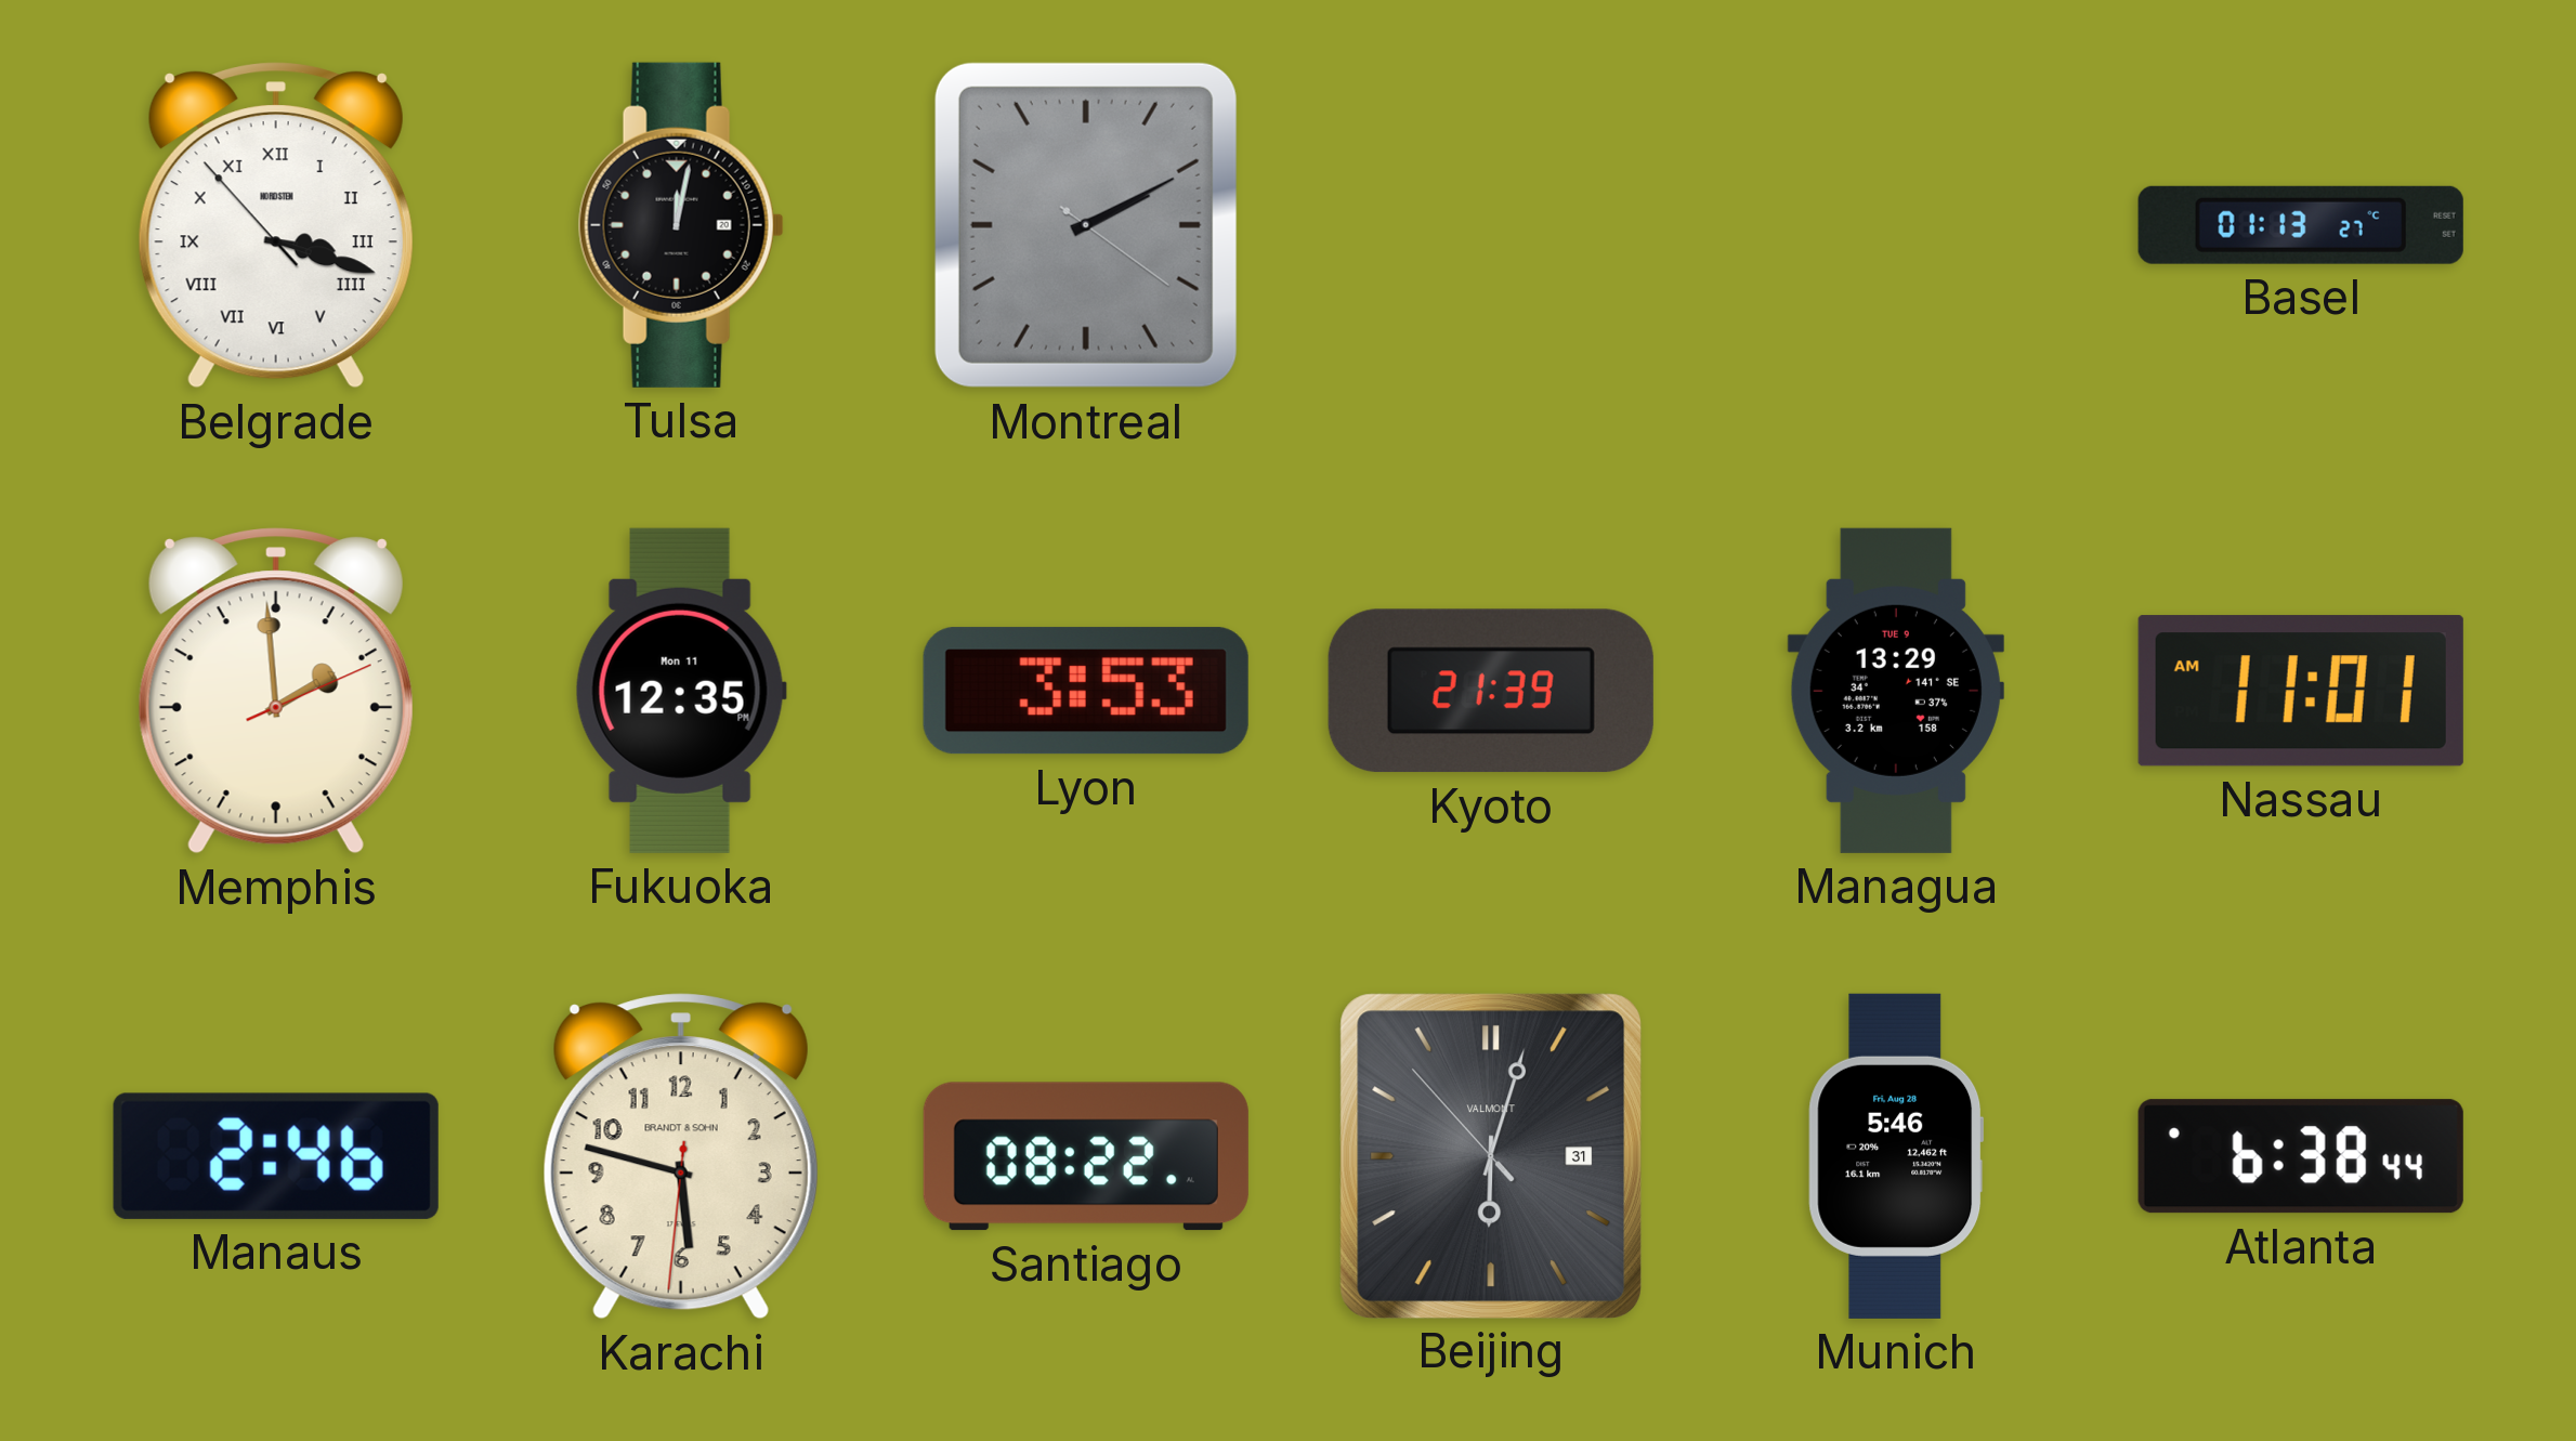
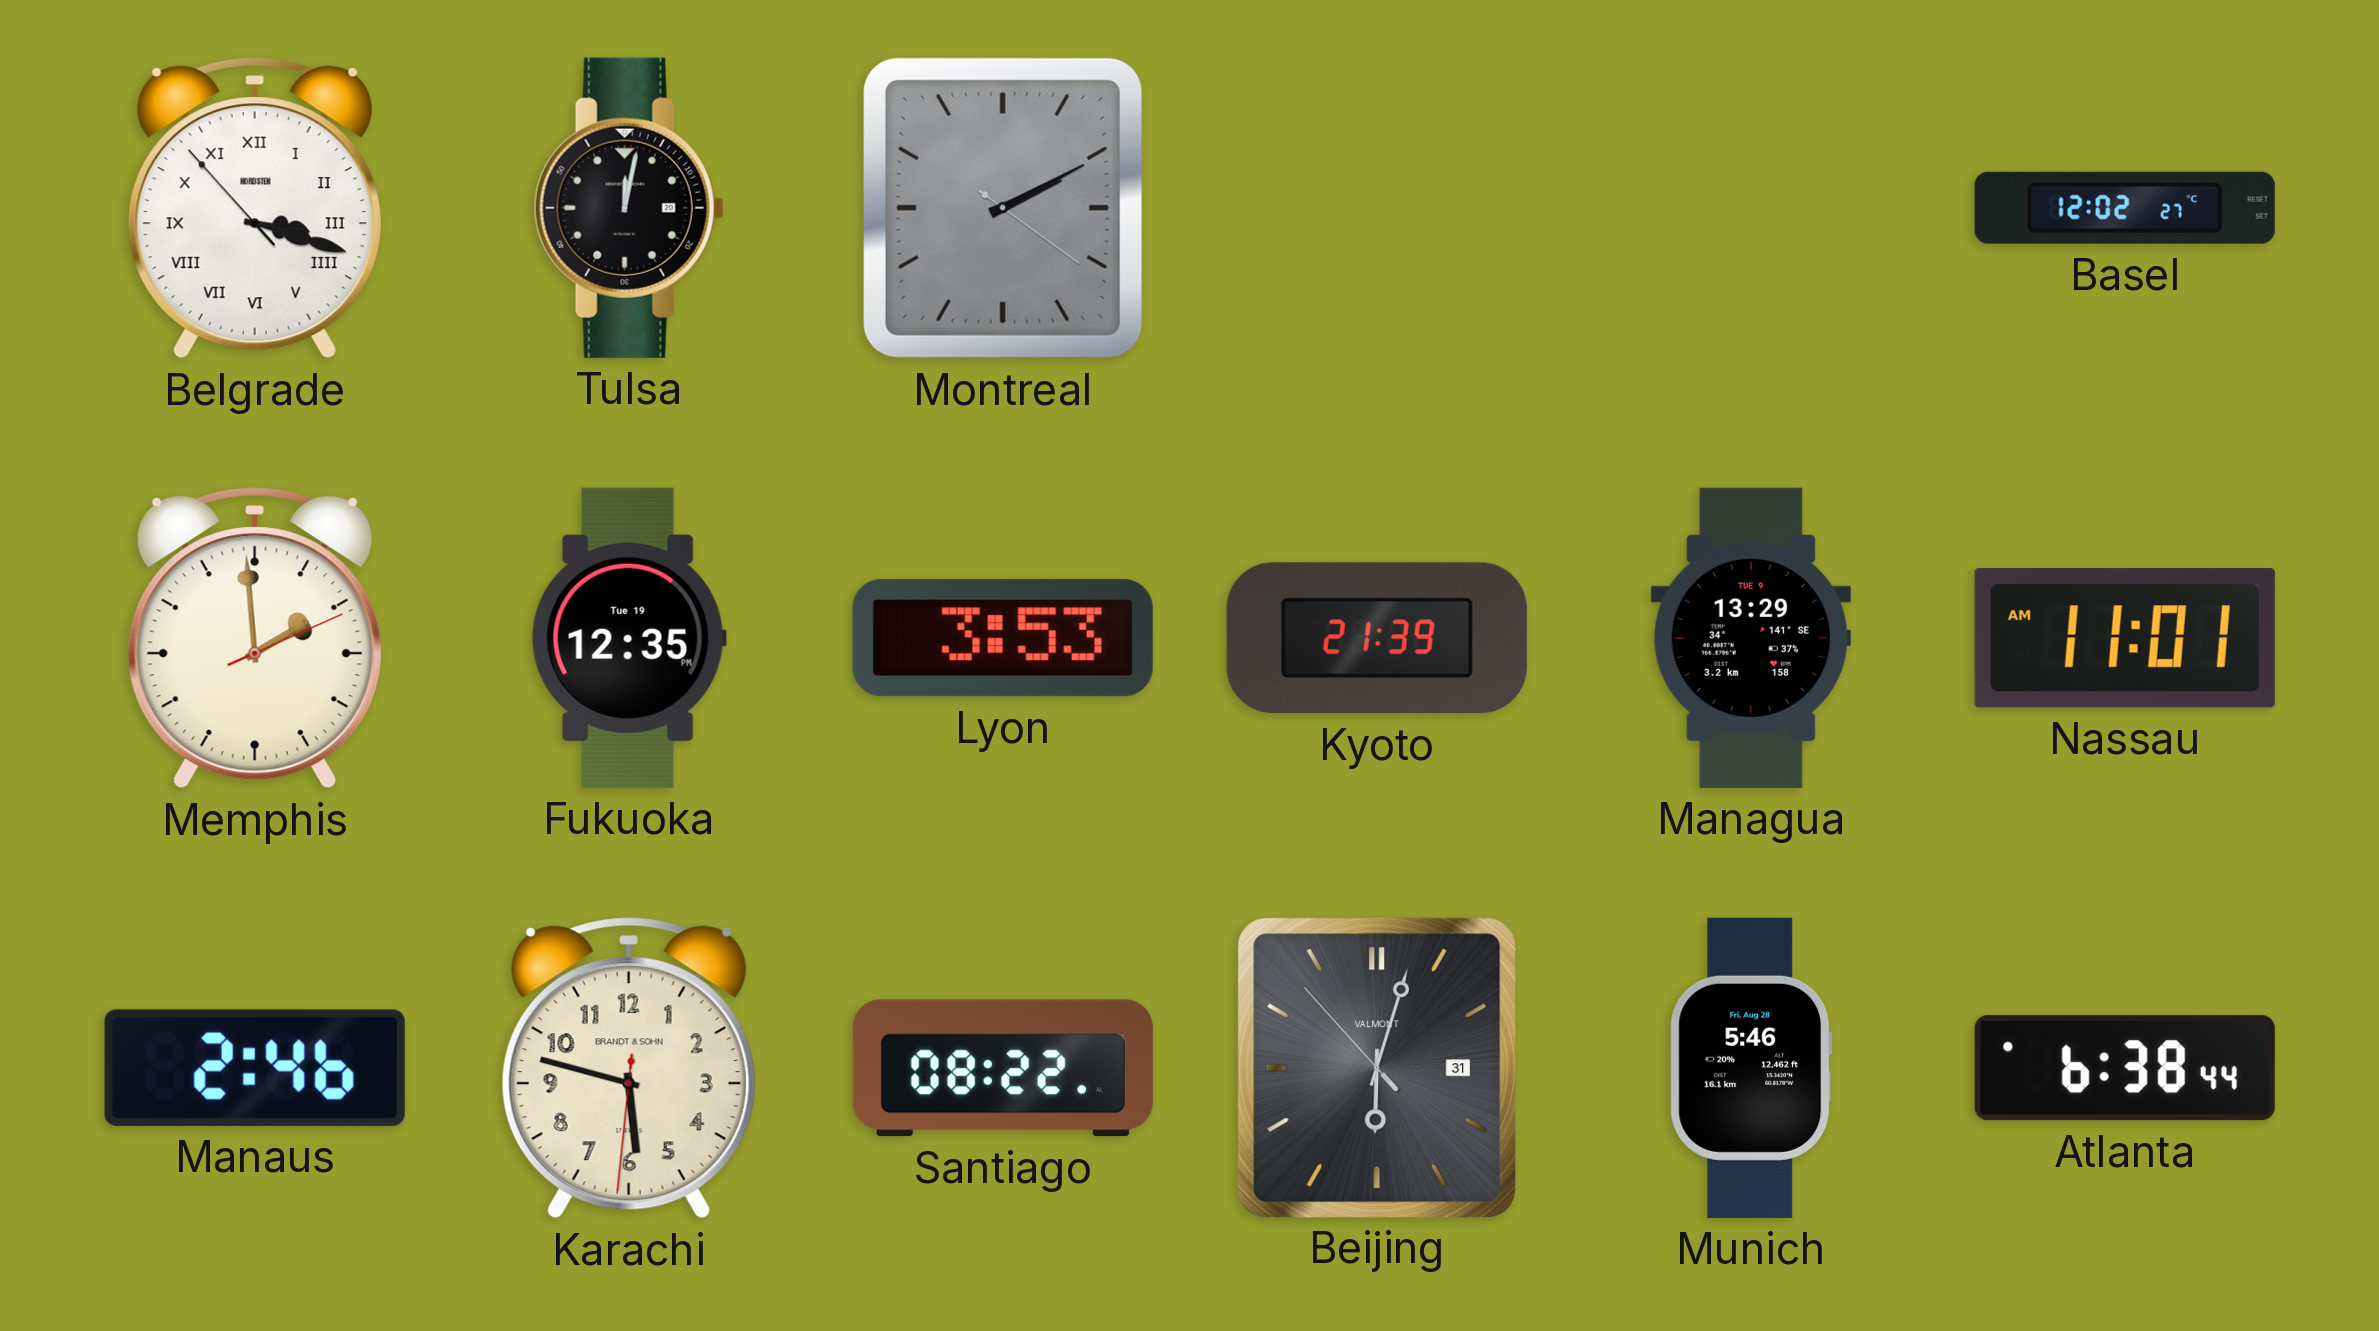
Basel: 01:13 -> 12:02 (2125, 208)
Fukuoka date: Mon 11 -> Tue 19 (629, 638)
